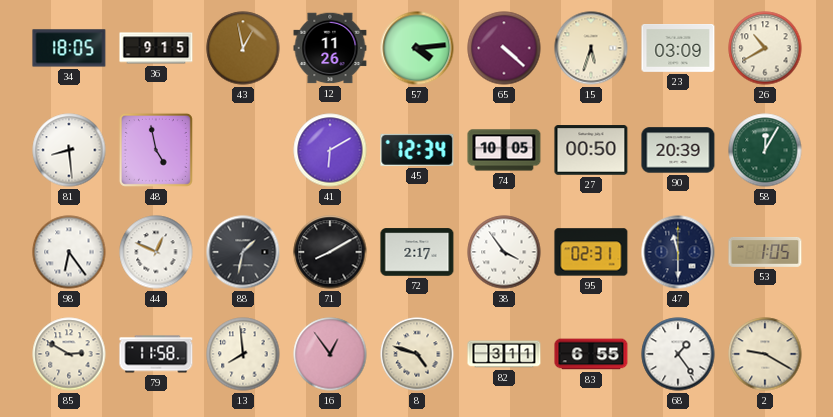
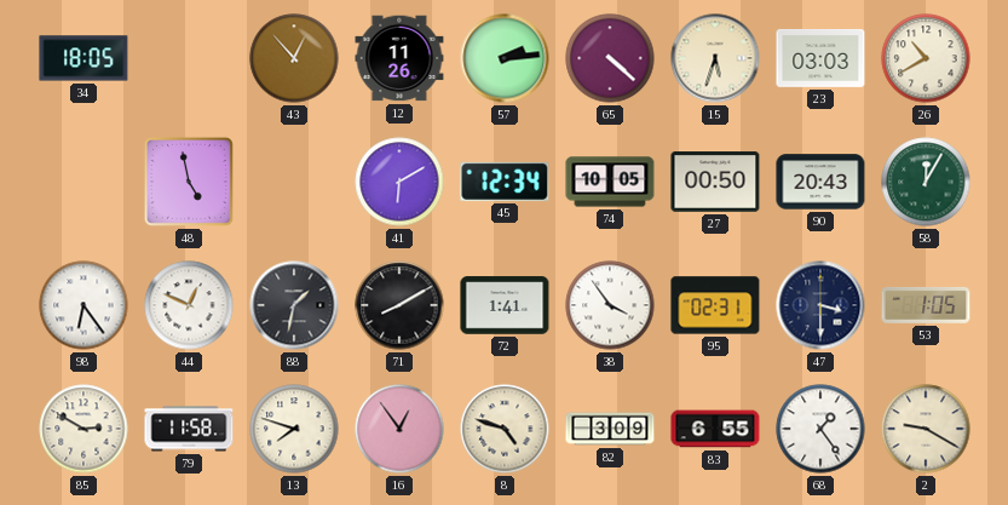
36: 9:15 -> none (156, 48)
43: 12:58 -> 12:53 (294, 58)
57: 4:14 -> 2:14 (505, 58)
23: 03:09 -> 03:03 (820, 59)
81: 8:29 -> none (69, 150)
90: 20:39 -> 20:43 (820, 182)
72: 2:17 -> 1:41 (505, 305)
47: 11:30 -> 3:30 (820, 305)
13: 7:59 -> 7:48 (294, 429)
82: 3:11 -> 3:09 (610, 429)
